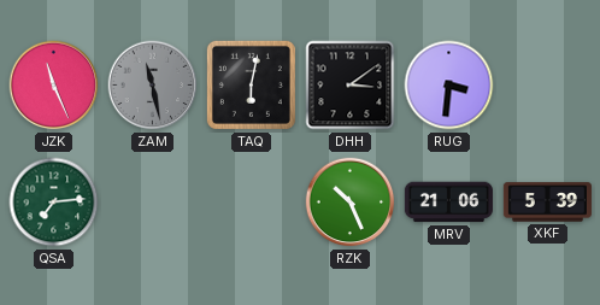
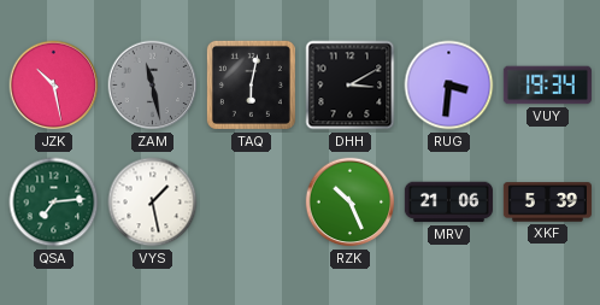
JZK: 11:26 -> 10:28 (54, 86)
DHH: 3:09 -> 3:10 (351, 86)
VUY: none -> 19:34 (547, 86)
VYS: none -> 1:28 (153, 203)
